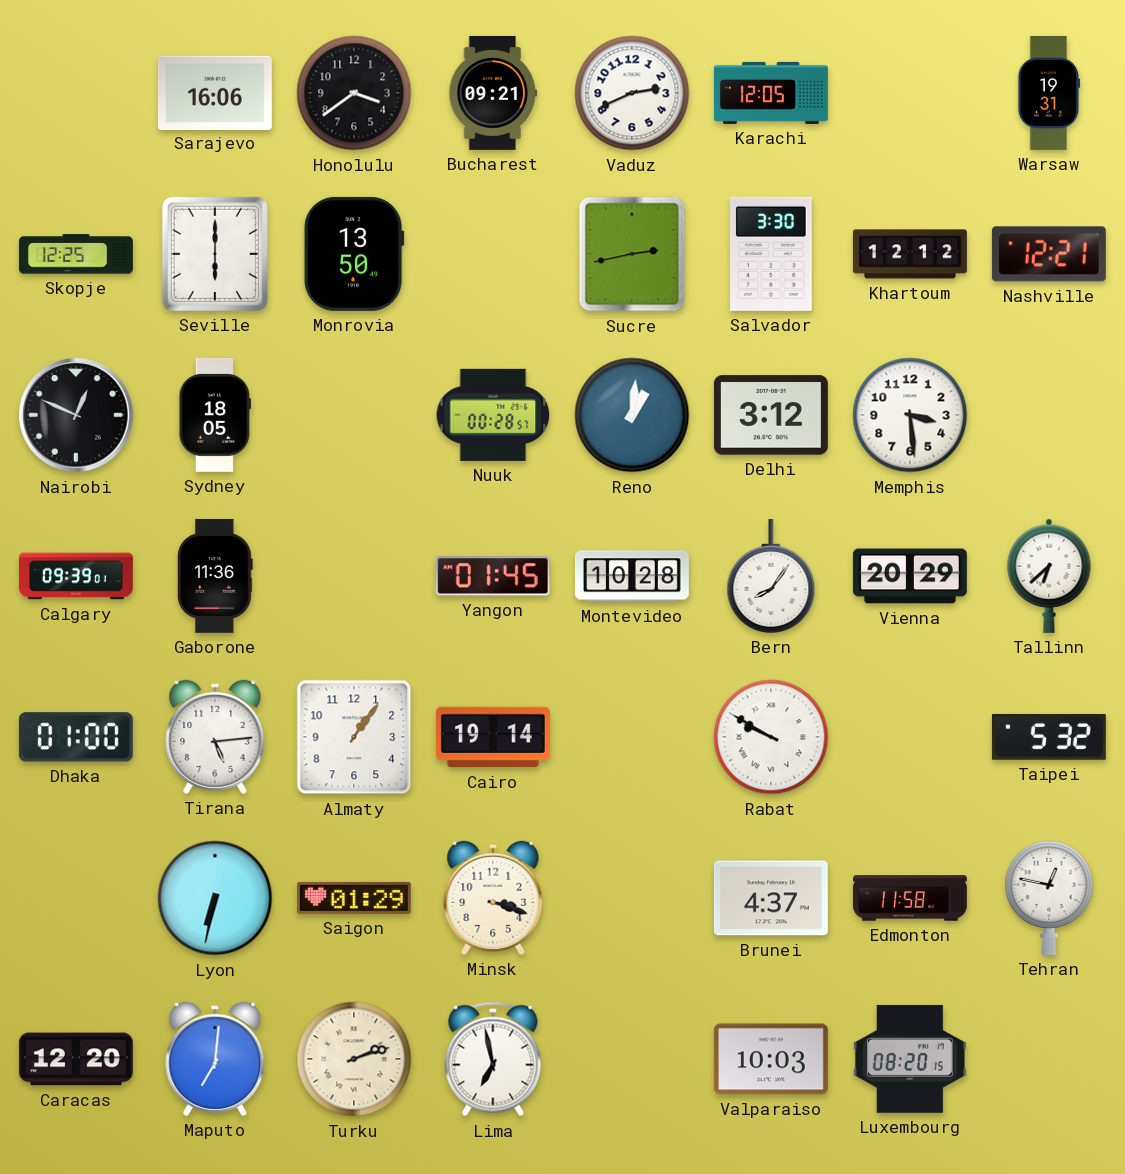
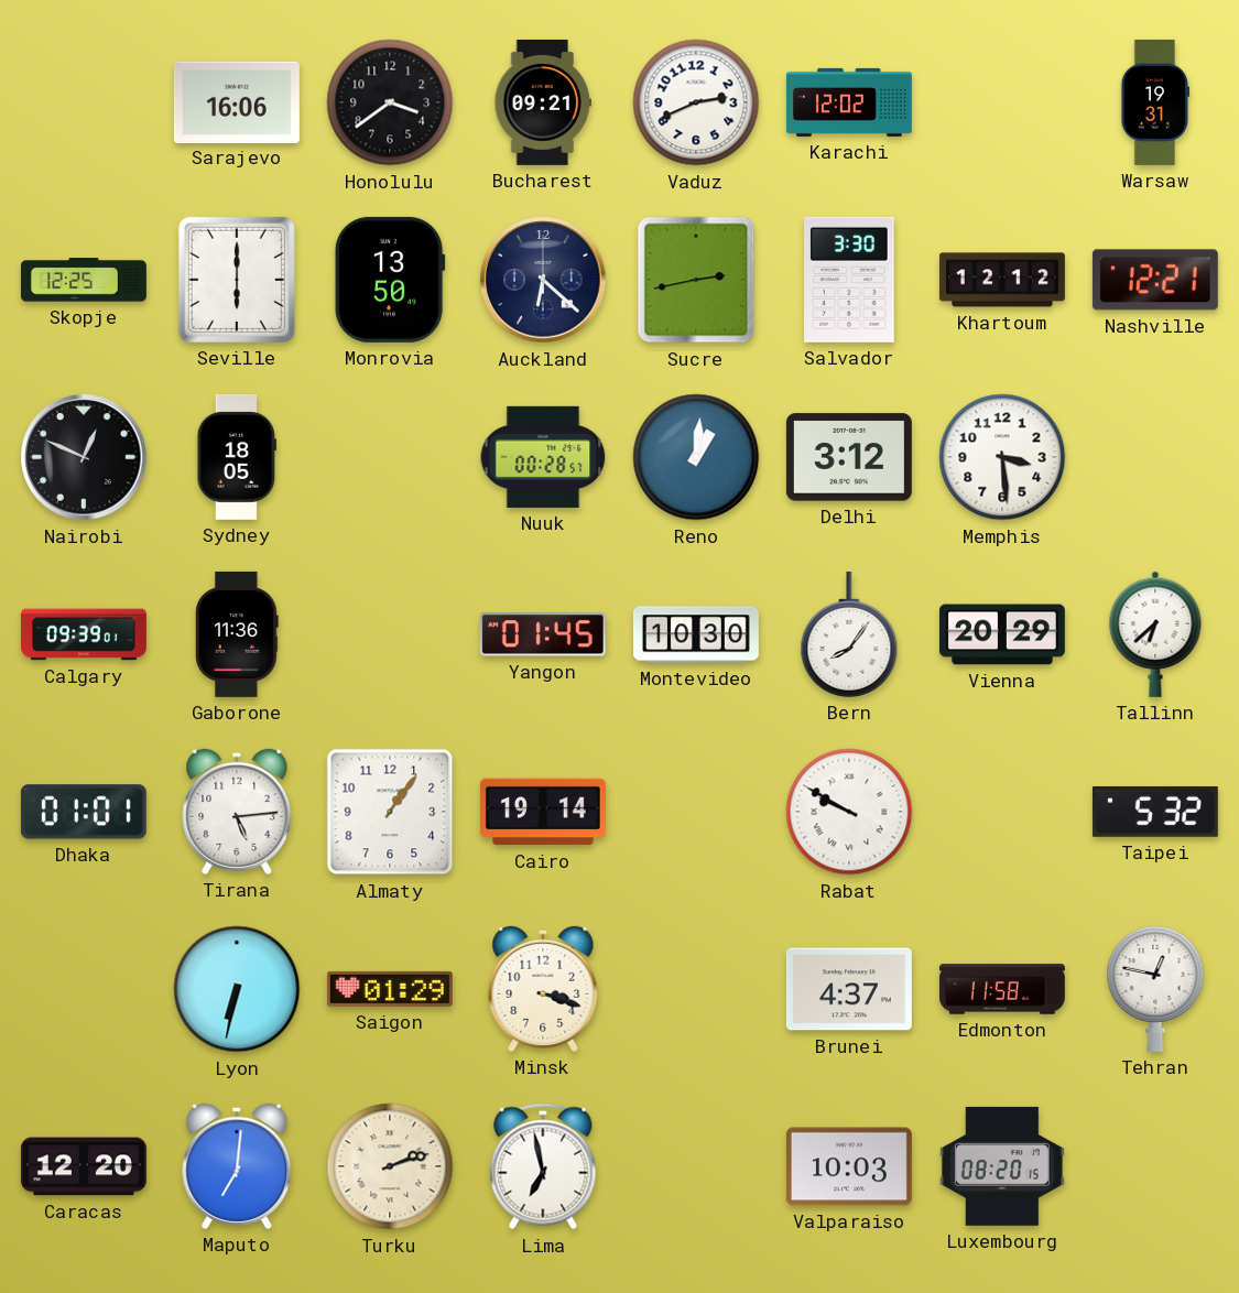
Karachi: 12:05 -> 12:02 (849, 102)
Auckland: none -> 6:22 (543, 280)
Montevideo: 10:28 -> 10:30 (696, 634)
Dhaka: 01:00 -> 01:01 (84, 812)
